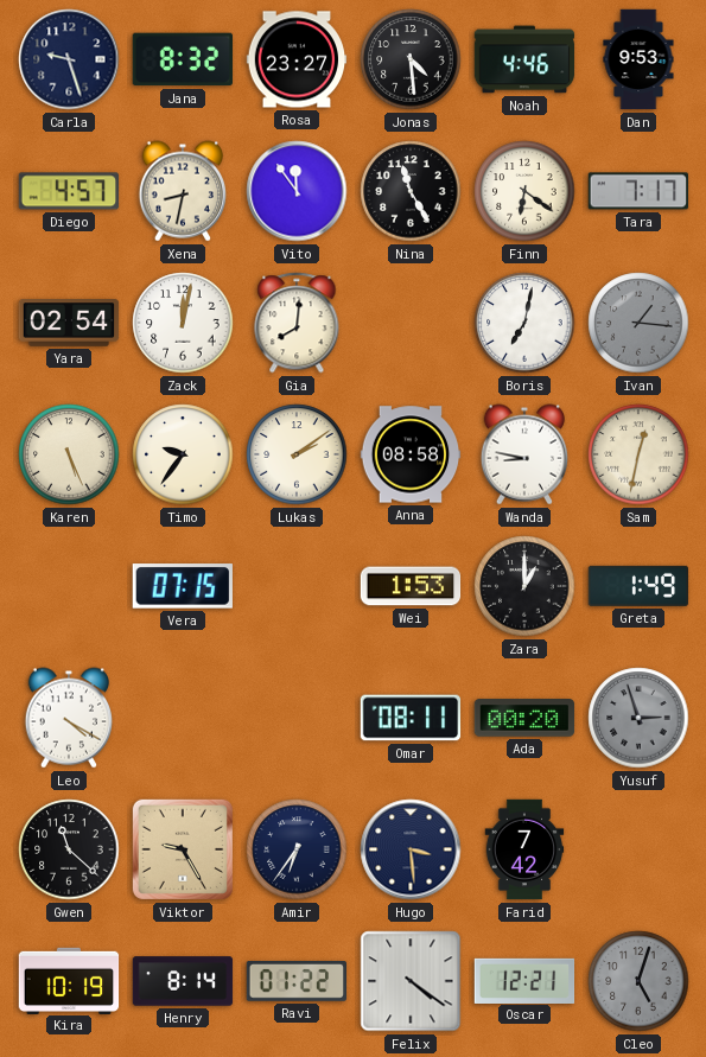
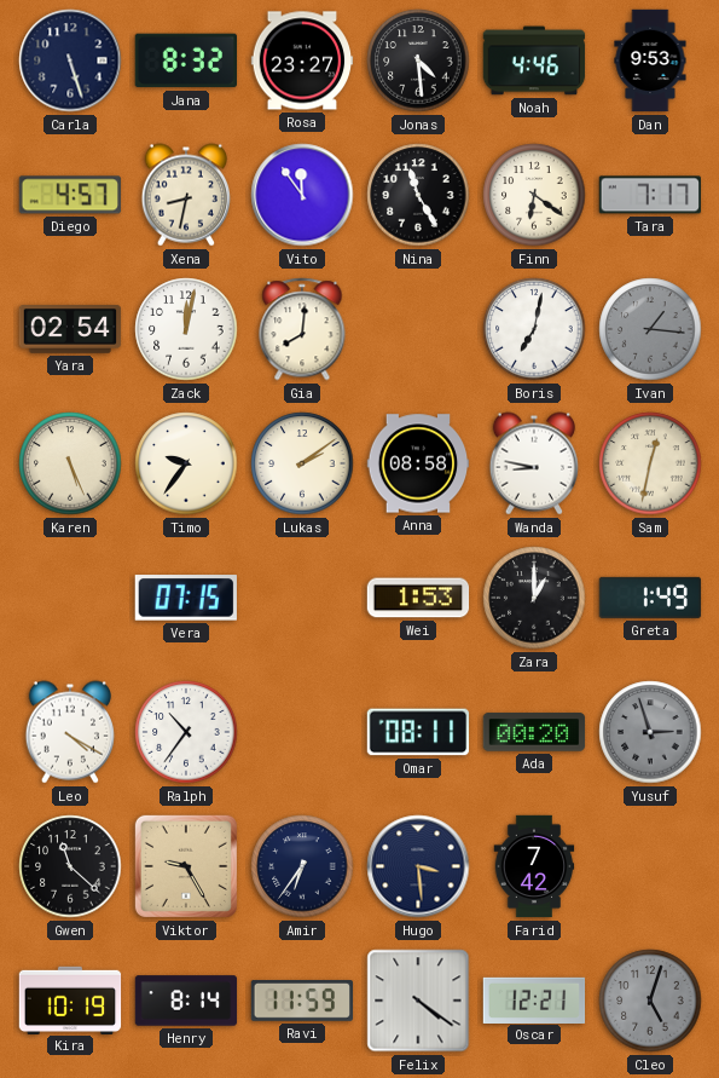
Carla: 9:27 -> 5:27 (70, 60)
Ralph: none -> 10:36 (186, 732)
Ravi: 01:22 -> 11:59 (302, 1002)
